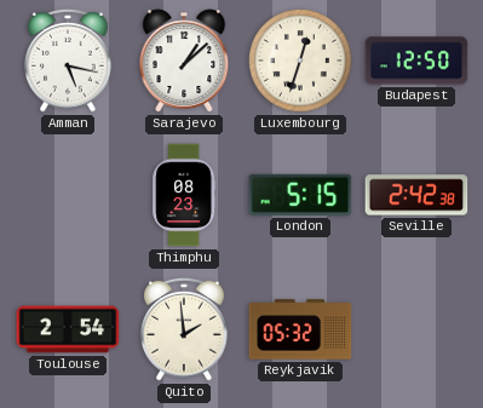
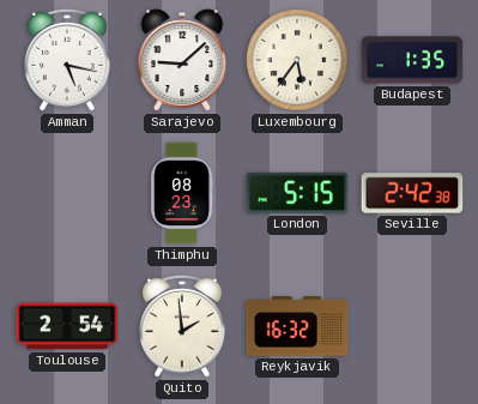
Sarajevo: 1:08 -> 9:08 (182, 60)
Luxembourg: 12:33 -> 5:36 (297, 60)
Budapest: 12:50 -> 1:35 (412, 60)
Reykjavik: 05:32 -> 16:32 (297, 326)
